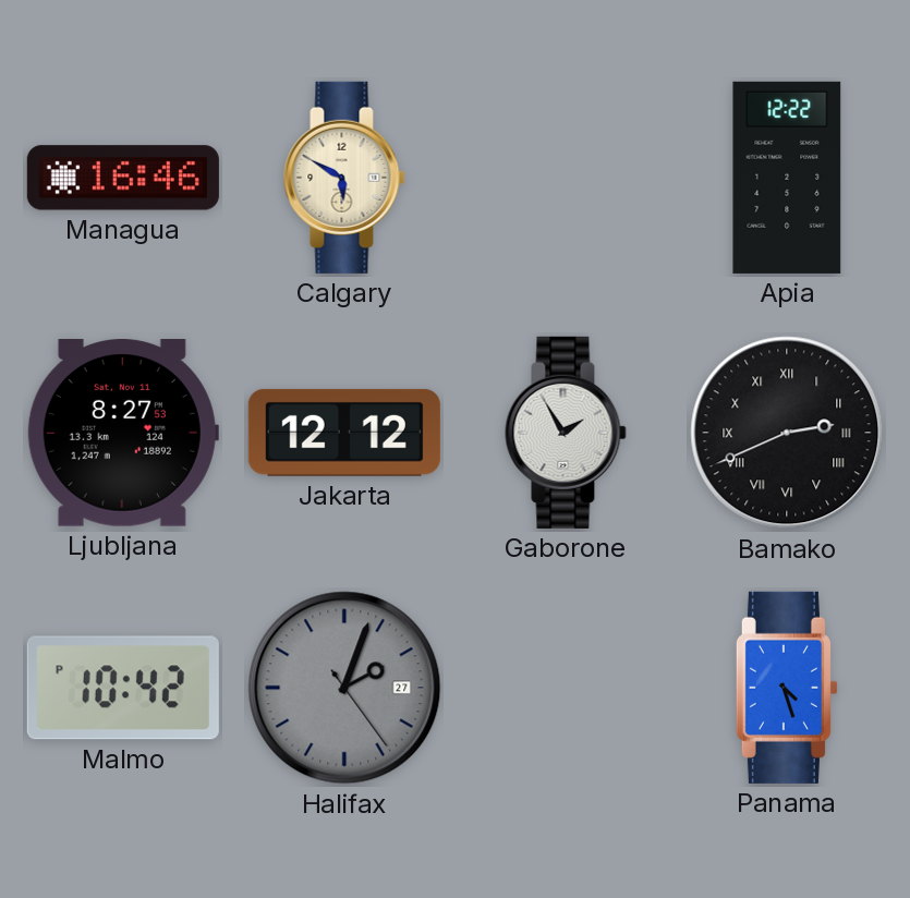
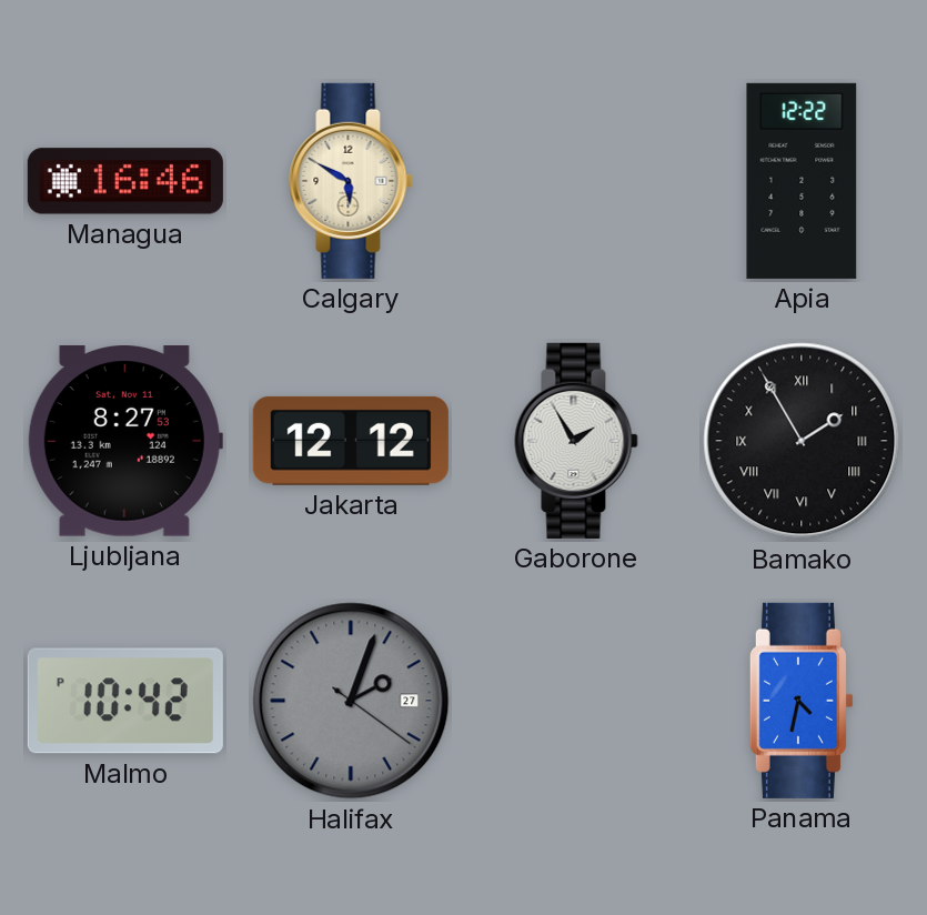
Bamako: 2:41 -> 1:55 (802, 441)
Halifax: 2:03:24 -> 2:03:21 (351, 701)
Panama: 4:27 -> 4:32 (802, 701)
